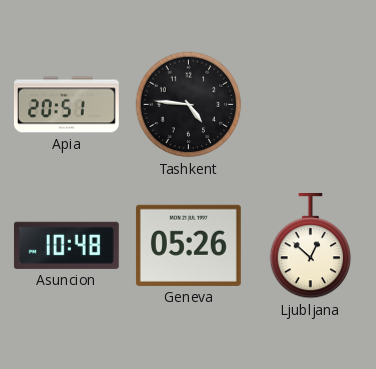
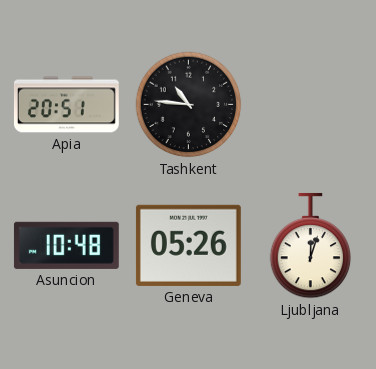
Tashkent: 4:46 -> 10:46 (189, 105)
Ljubljana: 12:52 -> 12:03 (311, 246)
